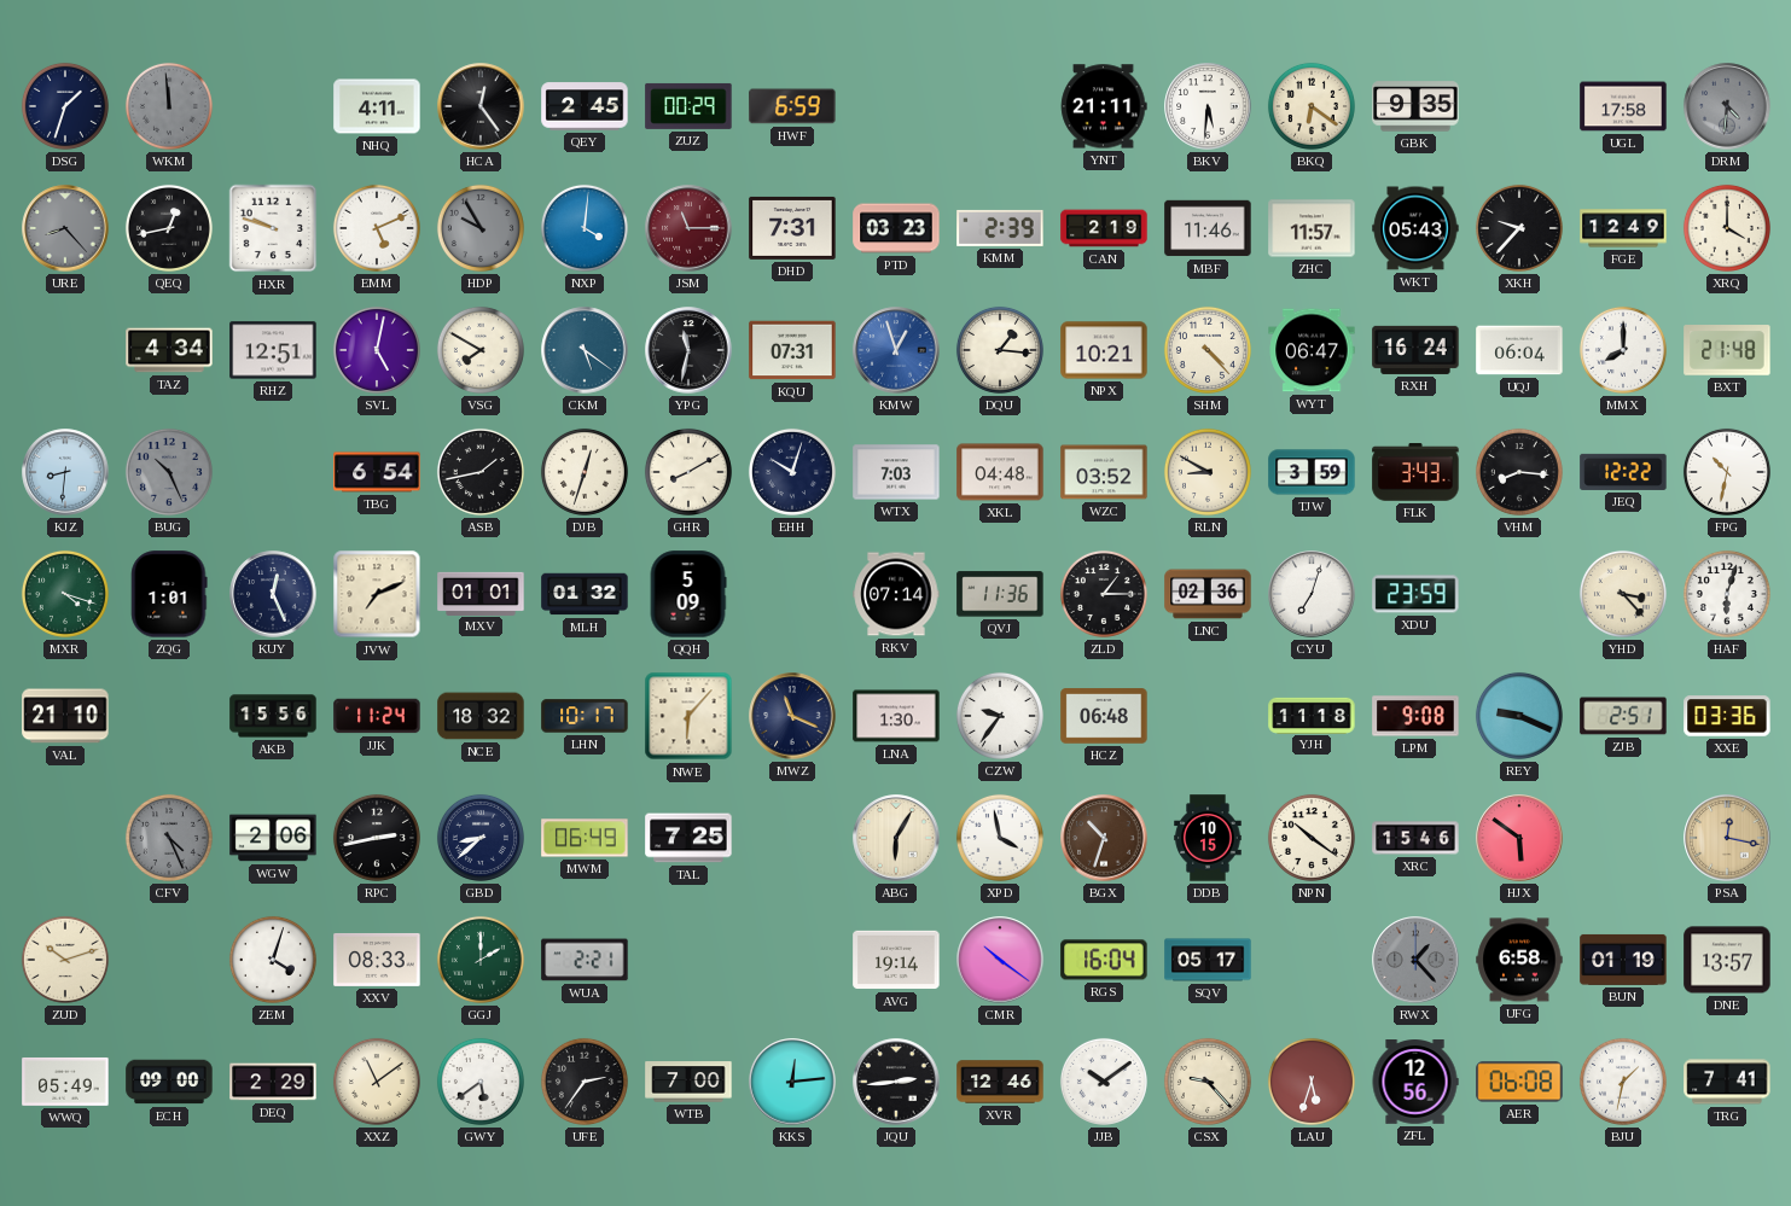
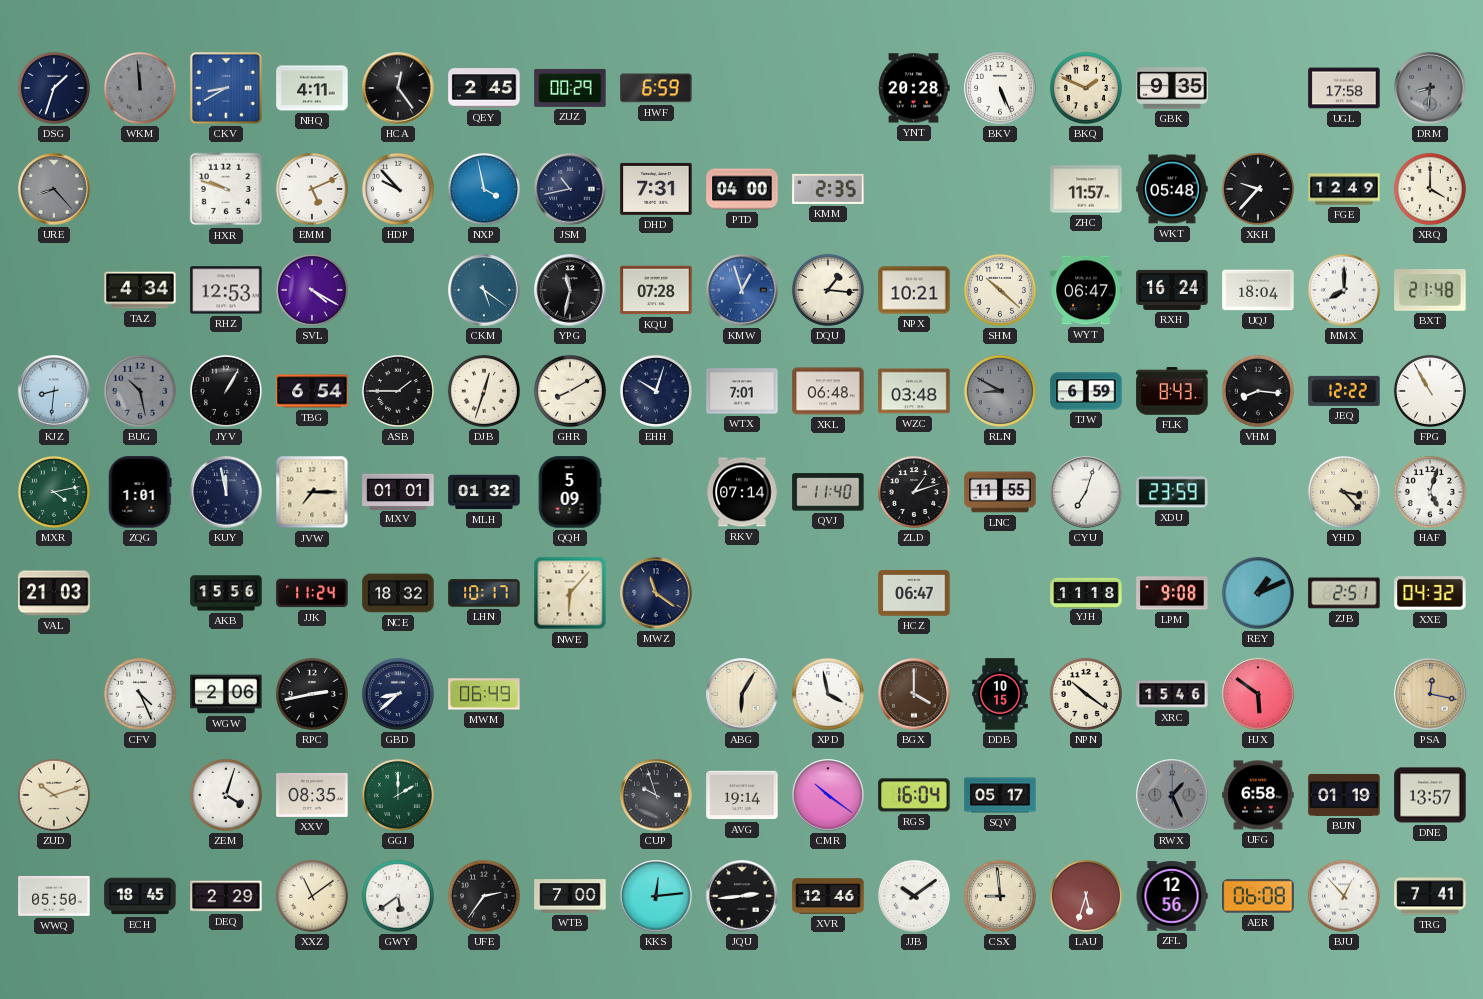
CKV: none -> 8:40 (226, 88)
YNT: 21:11 -> 20:28 (914, 88)
BKV: 5:31 -> 5:26 (1000, 88)
BKQ: 6:21 -> 1:49 (1086, 88)
DRM: 4:31 -> 8:31 (1430, 88)
QEQ: 12:43 -> none (169, 228)
HDP: 9:55 -> 9:53 (398, 189)
HDP dial: grey -> white (398, 189)
NXP: 4:01 -> 3:58 (484, 189)
JSM: 11:15 -> 10:43 (570, 189)
JSM dial: burgundy -> navy (570, 189)
PTD: 03:23 -> 04:00 (742, 189)
KMM: 2:39 -> 2:35 (828, 189)
CAN: 2:19 -> none (1104, 228)
MBF: 11:46 -> none (1208, 228)
WKT: 05:43 -> 05:48 (1172, 189)
RHZ: 12:51 -> 12:53 (226, 290)
SVL: 5:02 -> 4:20 (312, 290)
VSG: 7:50 -> none (481, 350)
KQU: 07:31 -> 07:28 (656, 290)
SHM: 4:23 -> 10:22 (1000, 290)
UQJ: 06:04 -> 18:04 (1258, 290)
BUG: 10:26 -> 10:28 (140, 391)
JYV: none -> 1:05 (226, 391)
ASB: 1:43 -> 1:45 (398, 391)
WTX: 7:03 -> 7:01 (742, 391)
XKL: 04:48 -> 06:48 (828, 391)
WZC: 03:52 -> 03:48 (914, 391)
RLN dial: cream -> grey (1000, 391)
TJW: 3:59 -> 6:59 (1086, 391)
FLK: 3:43 -> 8:43 (1172, 391)
FPG: 10:32 -> 10:55 (1430, 391)
MXR: 4:18 -> 4:13 (54, 492)
KUY: 12:26 -> 11:58 (226, 492)
JVW: 7:11 -> 7:15 (312, 492)
QVJ: 11:36 -> 11:40 (828, 492)
ZLD: 1:15 -> 1:12 (914, 492)
LNC: 02:36 -> 11:55 (1000, 492)
HAF: 6:03 -> 5:03 (1430, 492)
VAL: 21:10 -> 21:03 (54, 593)
MWZ: 11:19 -> 11:21 (656, 593)
LNA: 1:30 -> none (896, 716)
CZW: 9:36 -> none (1000, 716)
HCZ: 06:48 -> 06:47 (914, 593)
REY: 9:19 -> 1:11 (1258, 593)
XXE: 03:36 -> 04:32 (1430, 593)
CFV dial: grey -> white (140, 694)
TAL: 7:25 -> none (688, 838)
BGX: 10:33 -> 4:00 (914, 694)
XXV: 08:33 -> 08:35 (312, 795)
WUA: 2:21 -> none (585, 960)
CUP: none -> 9:57 (656, 795)
RWX: 1:23 -> 1:26 (1172, 795)
WWQ: 05:49 -> 05:50 (54, 896)
ECH: 09:00 -> 18:45 (140, 896)
CSX: 9:23 -> 8:59 (1000, 896)
BJU: 1:32 -> 12:53 (1344, 896)
